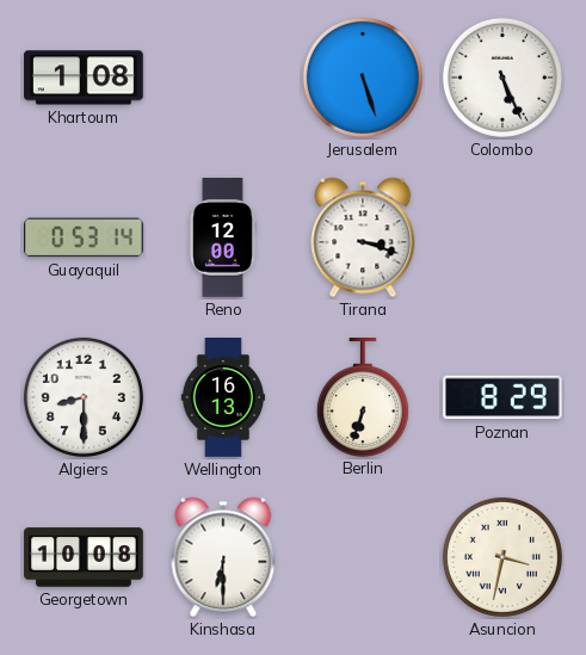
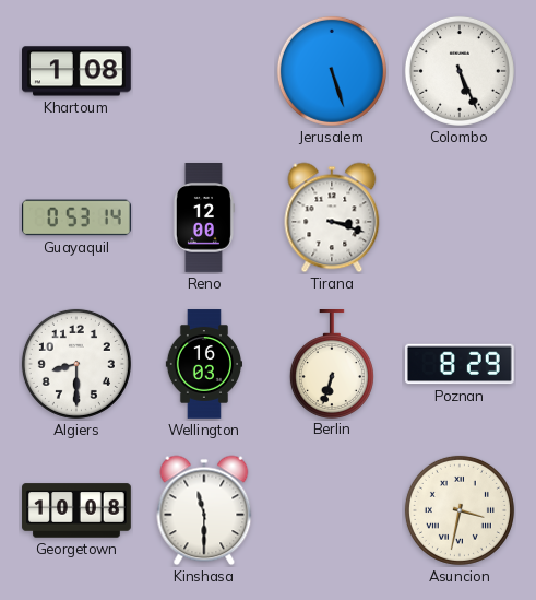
Wellington: 16:13 -> 16:03 (203, 364)
Kinshasa: 6:30 -> 11:30 (204, 510)
